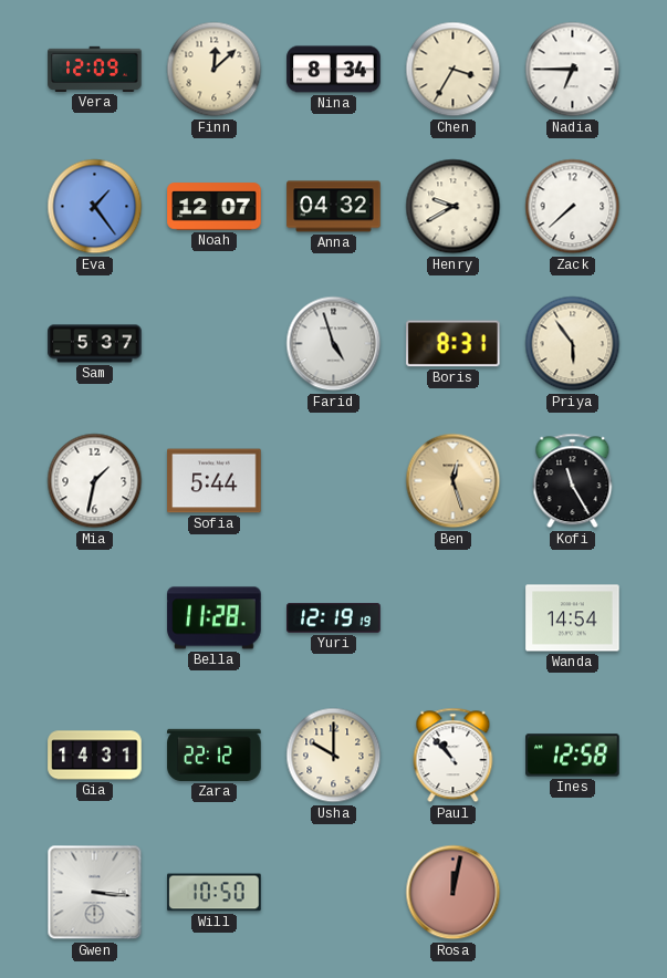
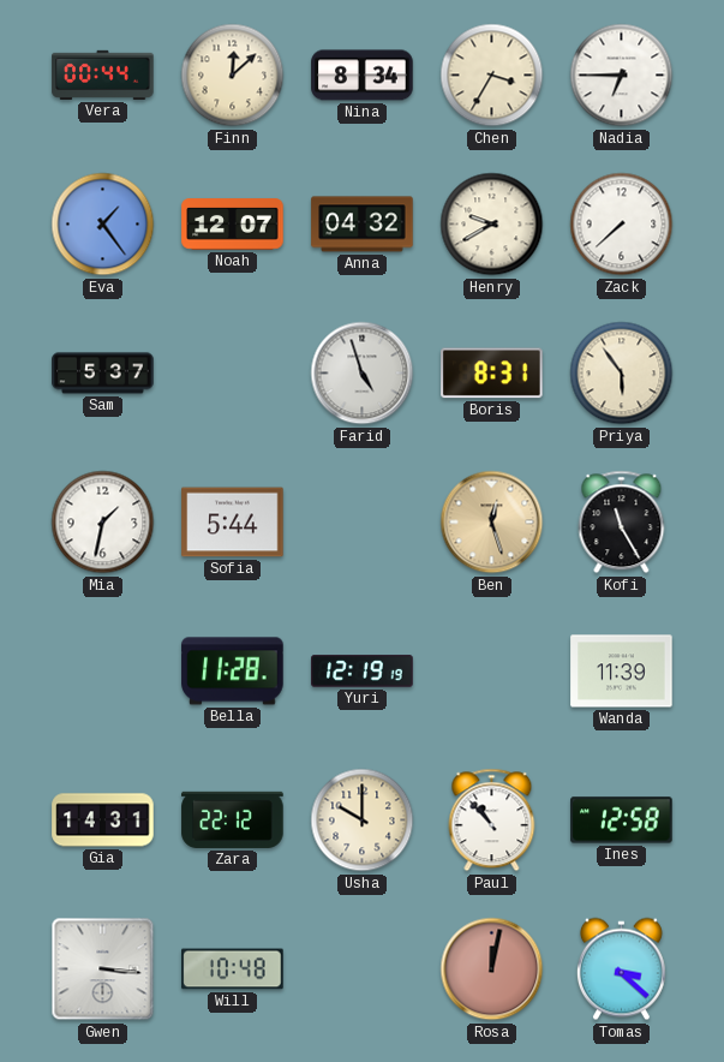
Vera: 12:09 -> 00:44 (103, 74)
Wanda: 14:54 -> 11:39 (622, 672)
Will: 10:50 -> 10:48 (233, 969)
Tomas: none -> 3:22 (621, 969)
